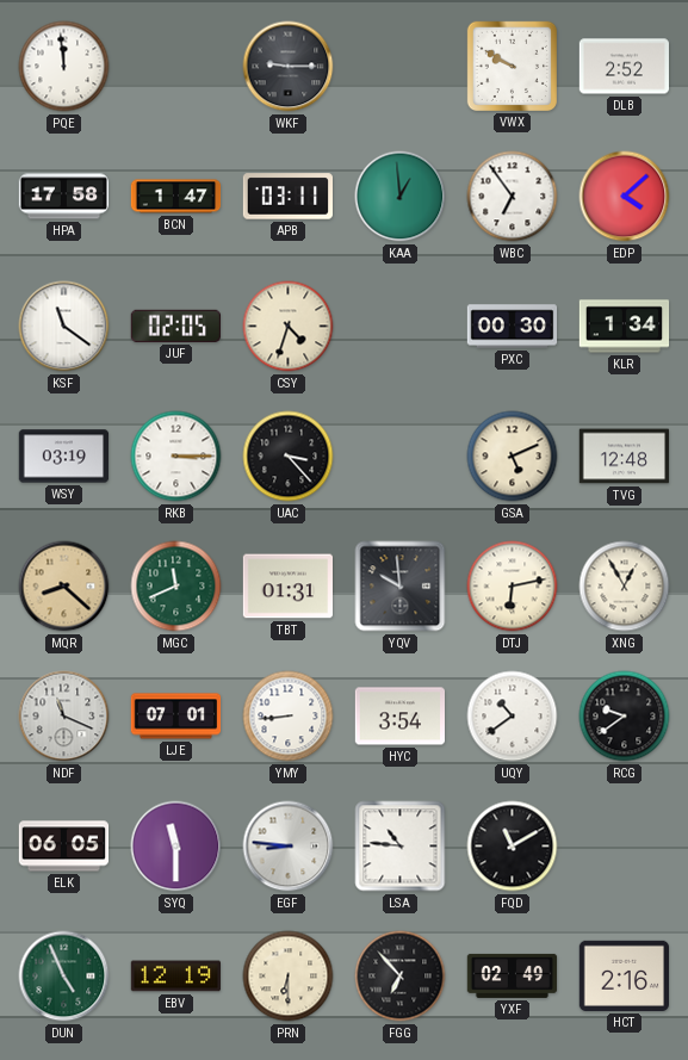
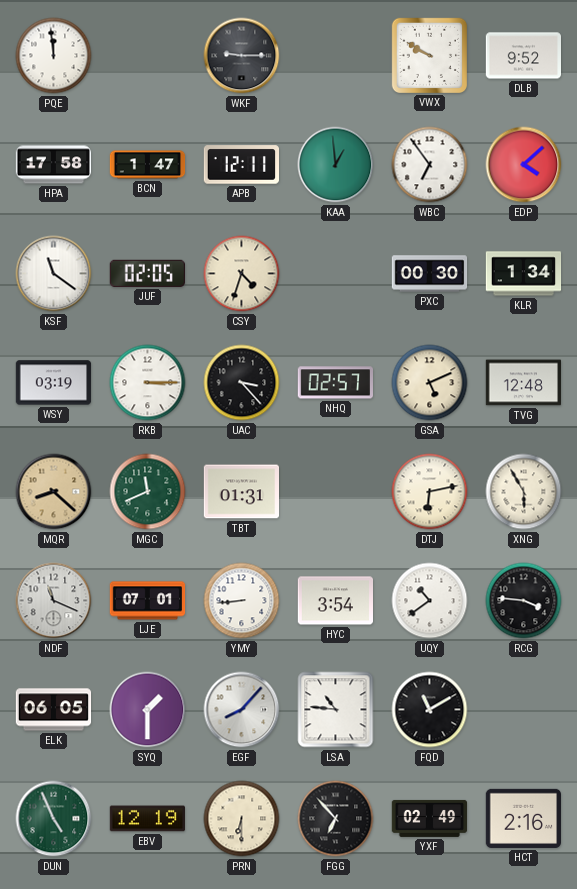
DLB: 2:52 -> 9:52 (523, 56)
APB: 03:11 -> 12:11 (241, 165)
NHQ: none -> 02:57 (335, 383)
YQV: 9:59 -> none (401, 587)
XNG: 12:55 -> 5:55 (524, 492)
RCG: 9:39 -> 3:46 (524, 601)
SYQ: 11:30 -> 1:30 (148, 710)
EGF: 8:46 -> 8:07 (242, 710)
